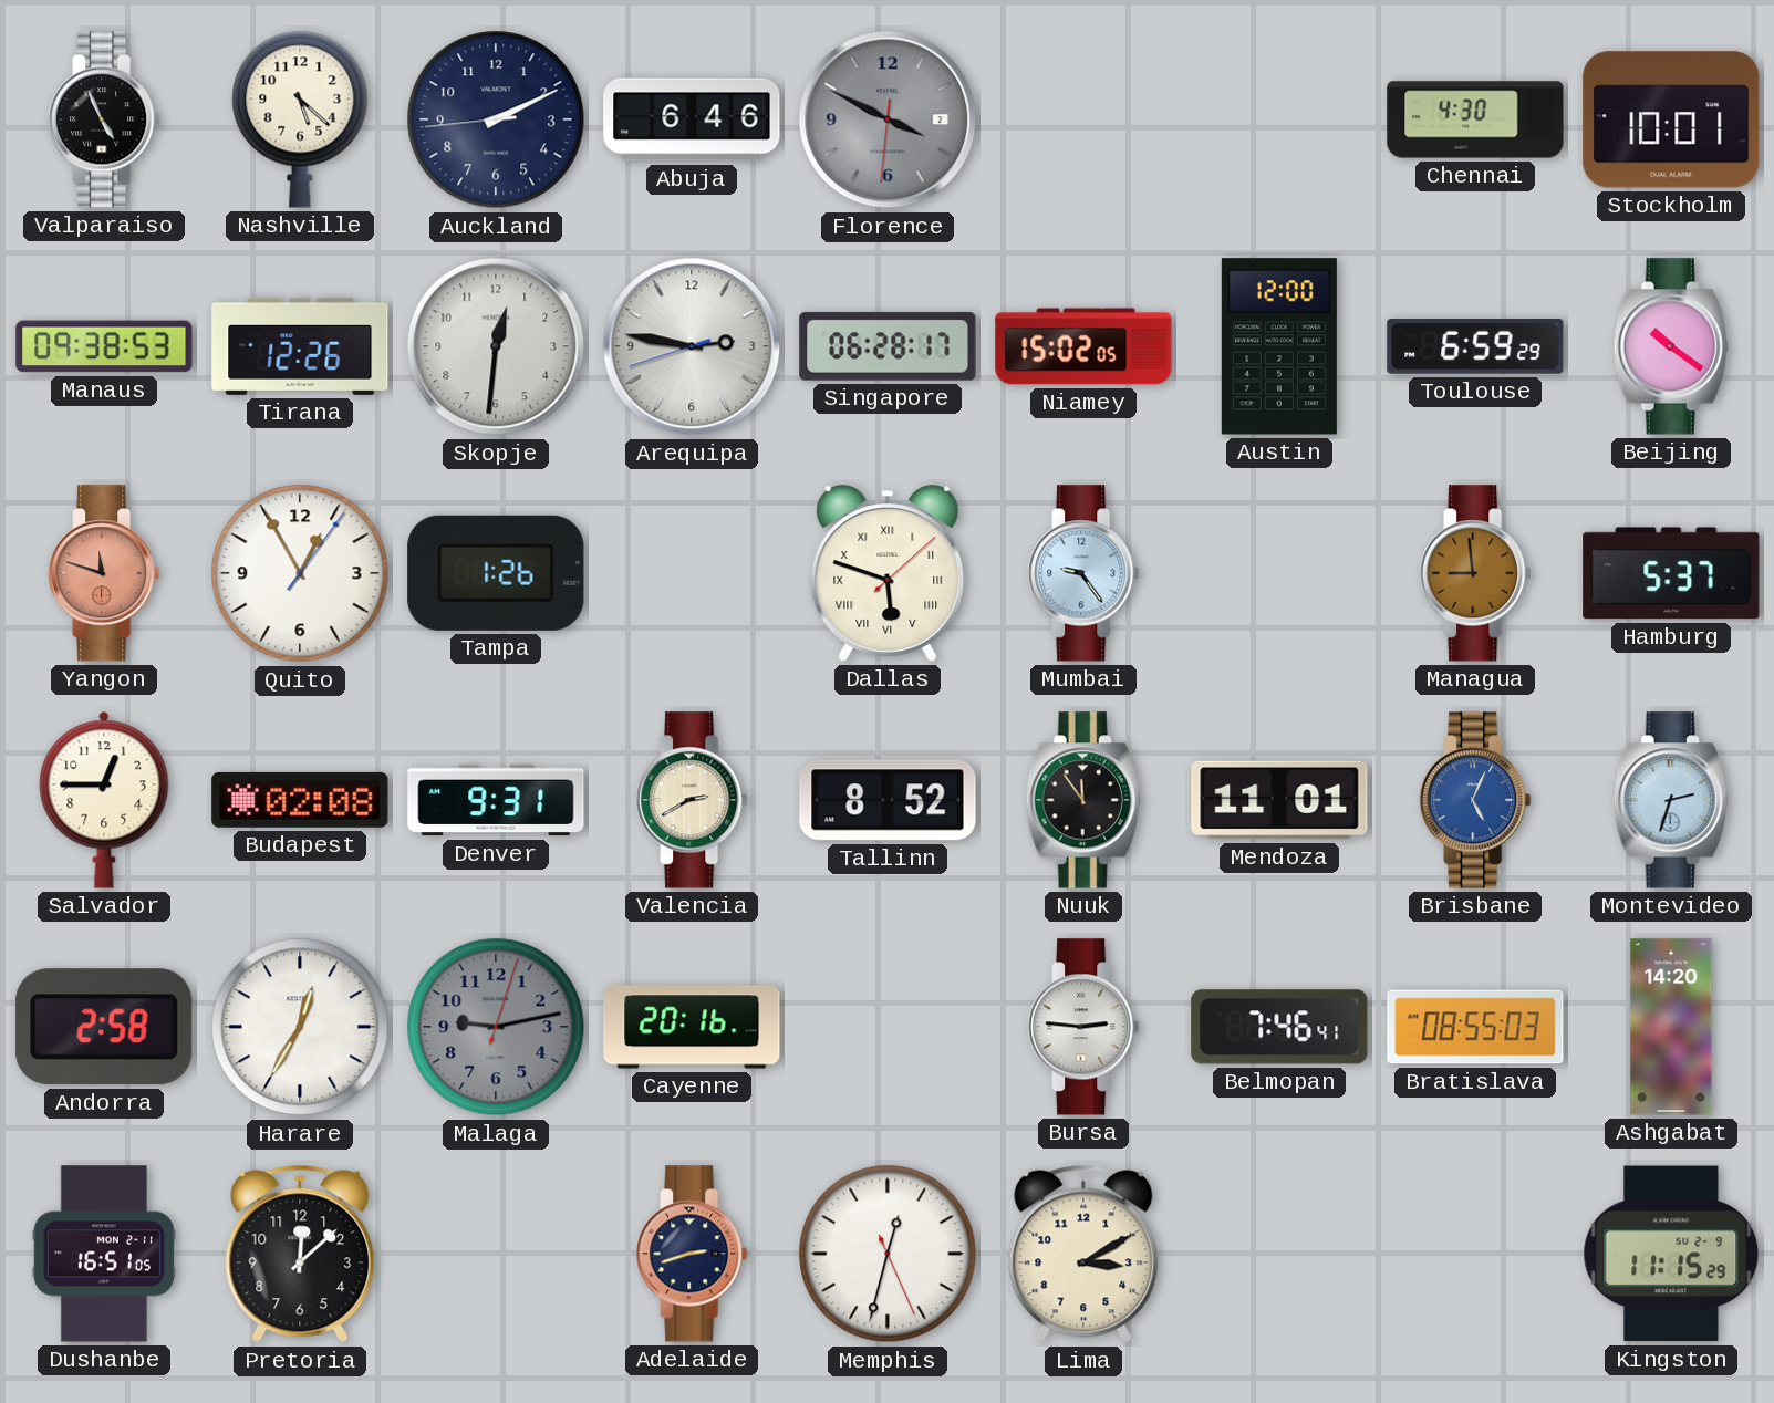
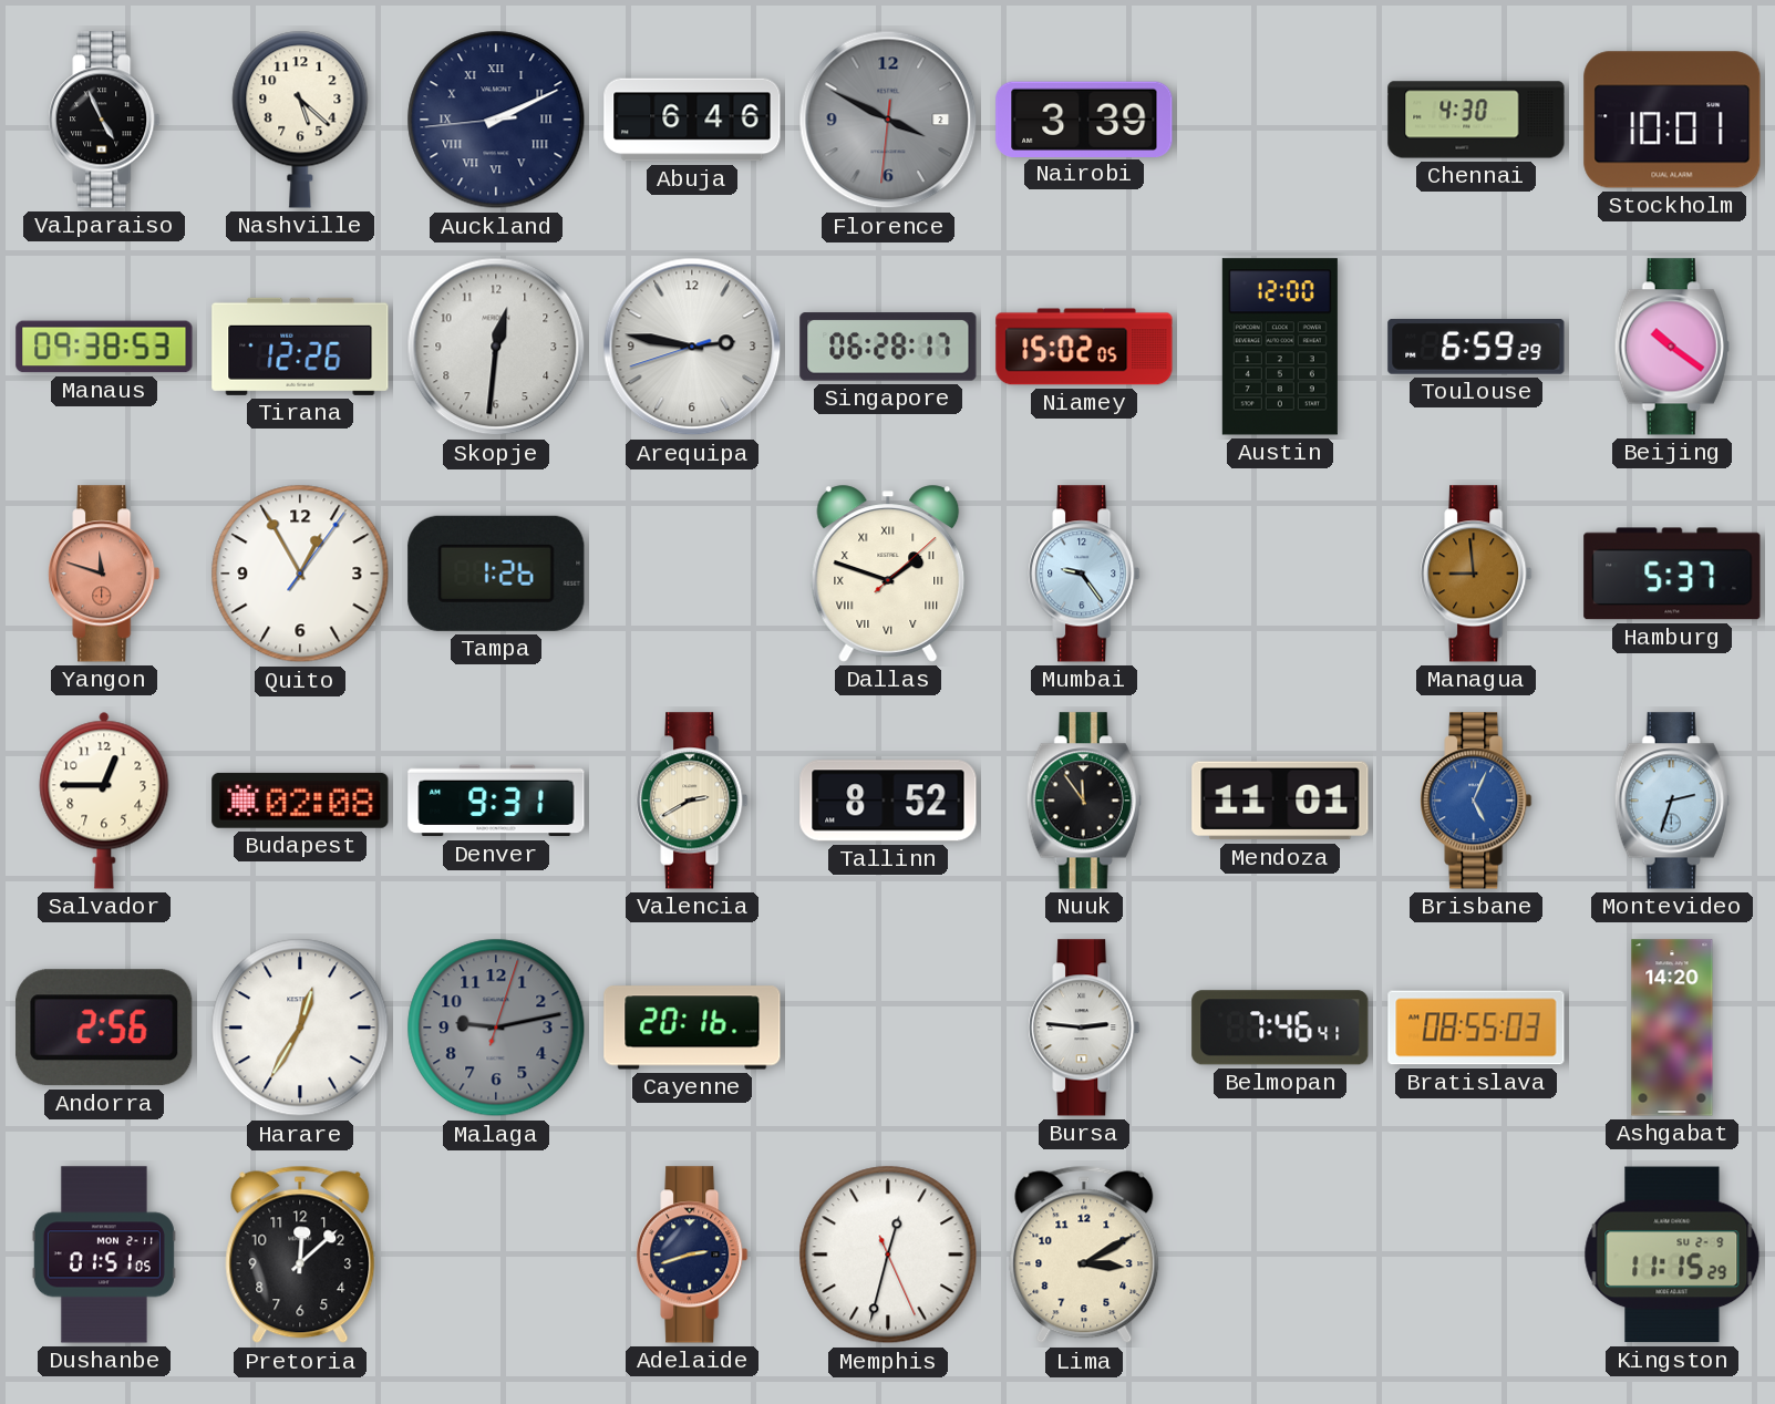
Auckland numerals: Arabic -> Roman (496, 120)
Nairobi: none -> 3:39 (1084, 118)
Dallas: 5:48 -> 1:48 (888, 574)
Andorra: 2:58 -> 2:56 (104, 1028)
Dushanbe: 16:51 -> 01:51 (104, 1255)
